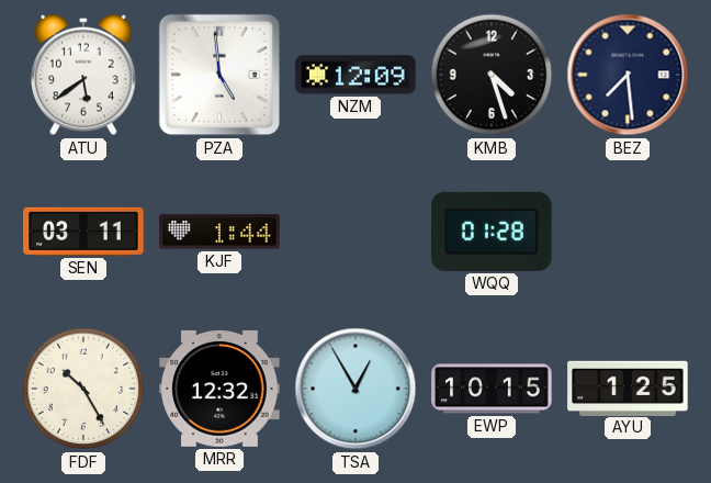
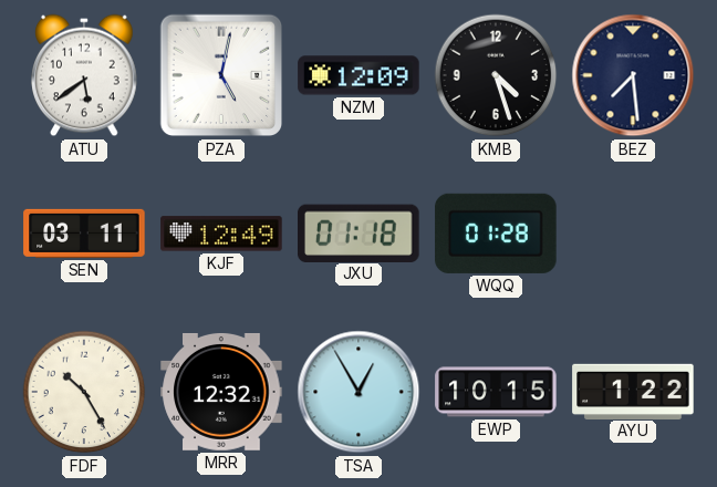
PZA: 4:59 -> 5:02 (221, 75)
KJF: 1:44 -> 12:49 (221, 234)
JXU: none -> 01:18 (360, 232)
AYU: 1:25 -> 1:22 (633, 391)
